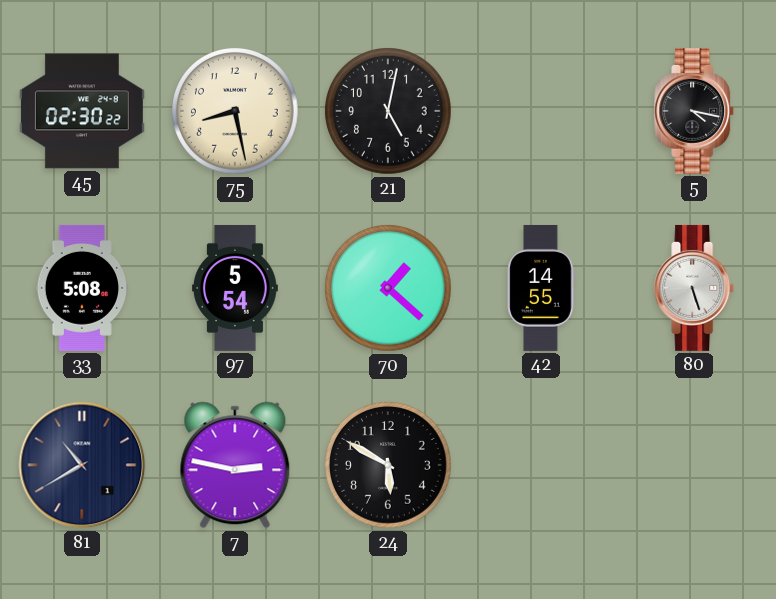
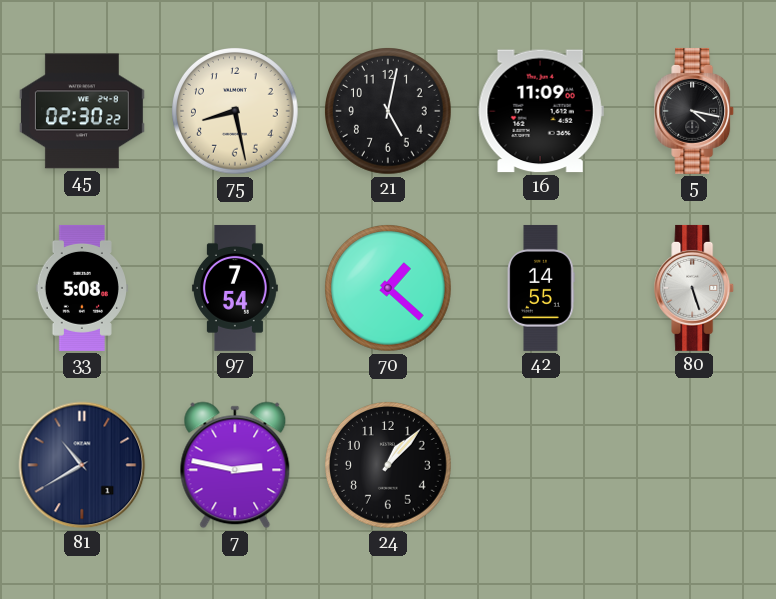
16: none -> 11:09 (541, 111)
97: 5:54 -> 7:54 (235, 288)
24: 5:50 -> 1:07 (389, 466)
